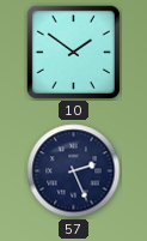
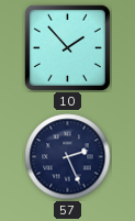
10: 1:51 -> 1:53 (67, 47)
